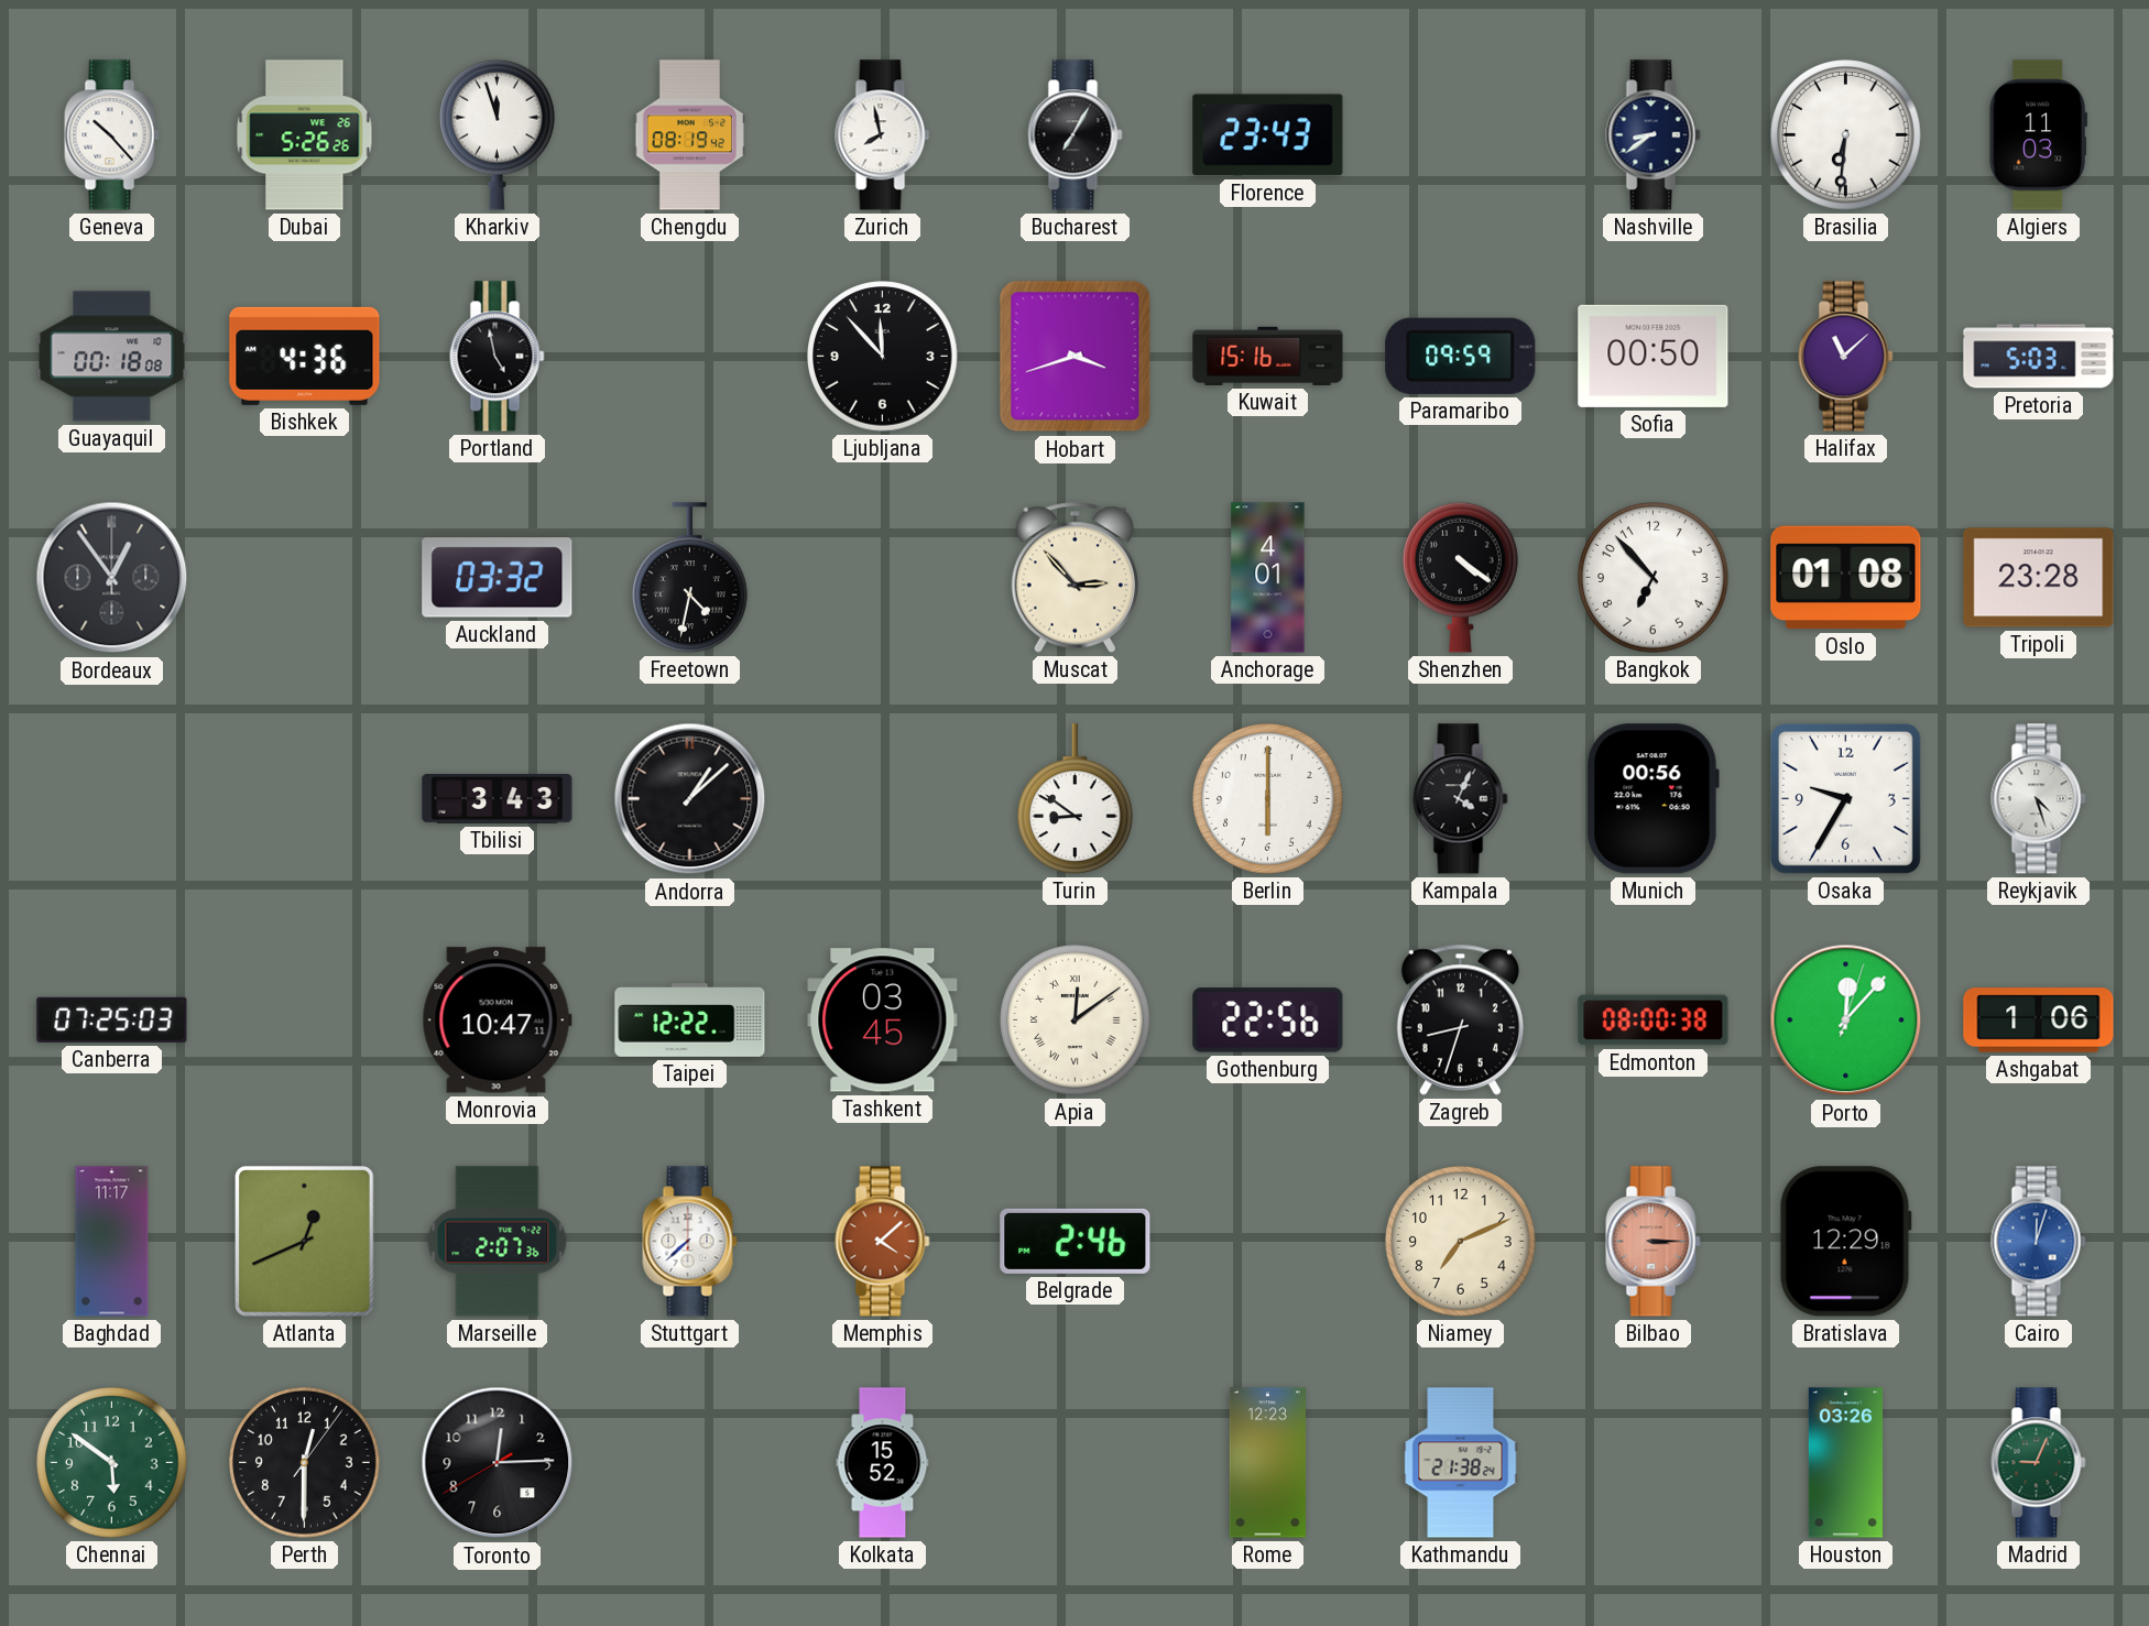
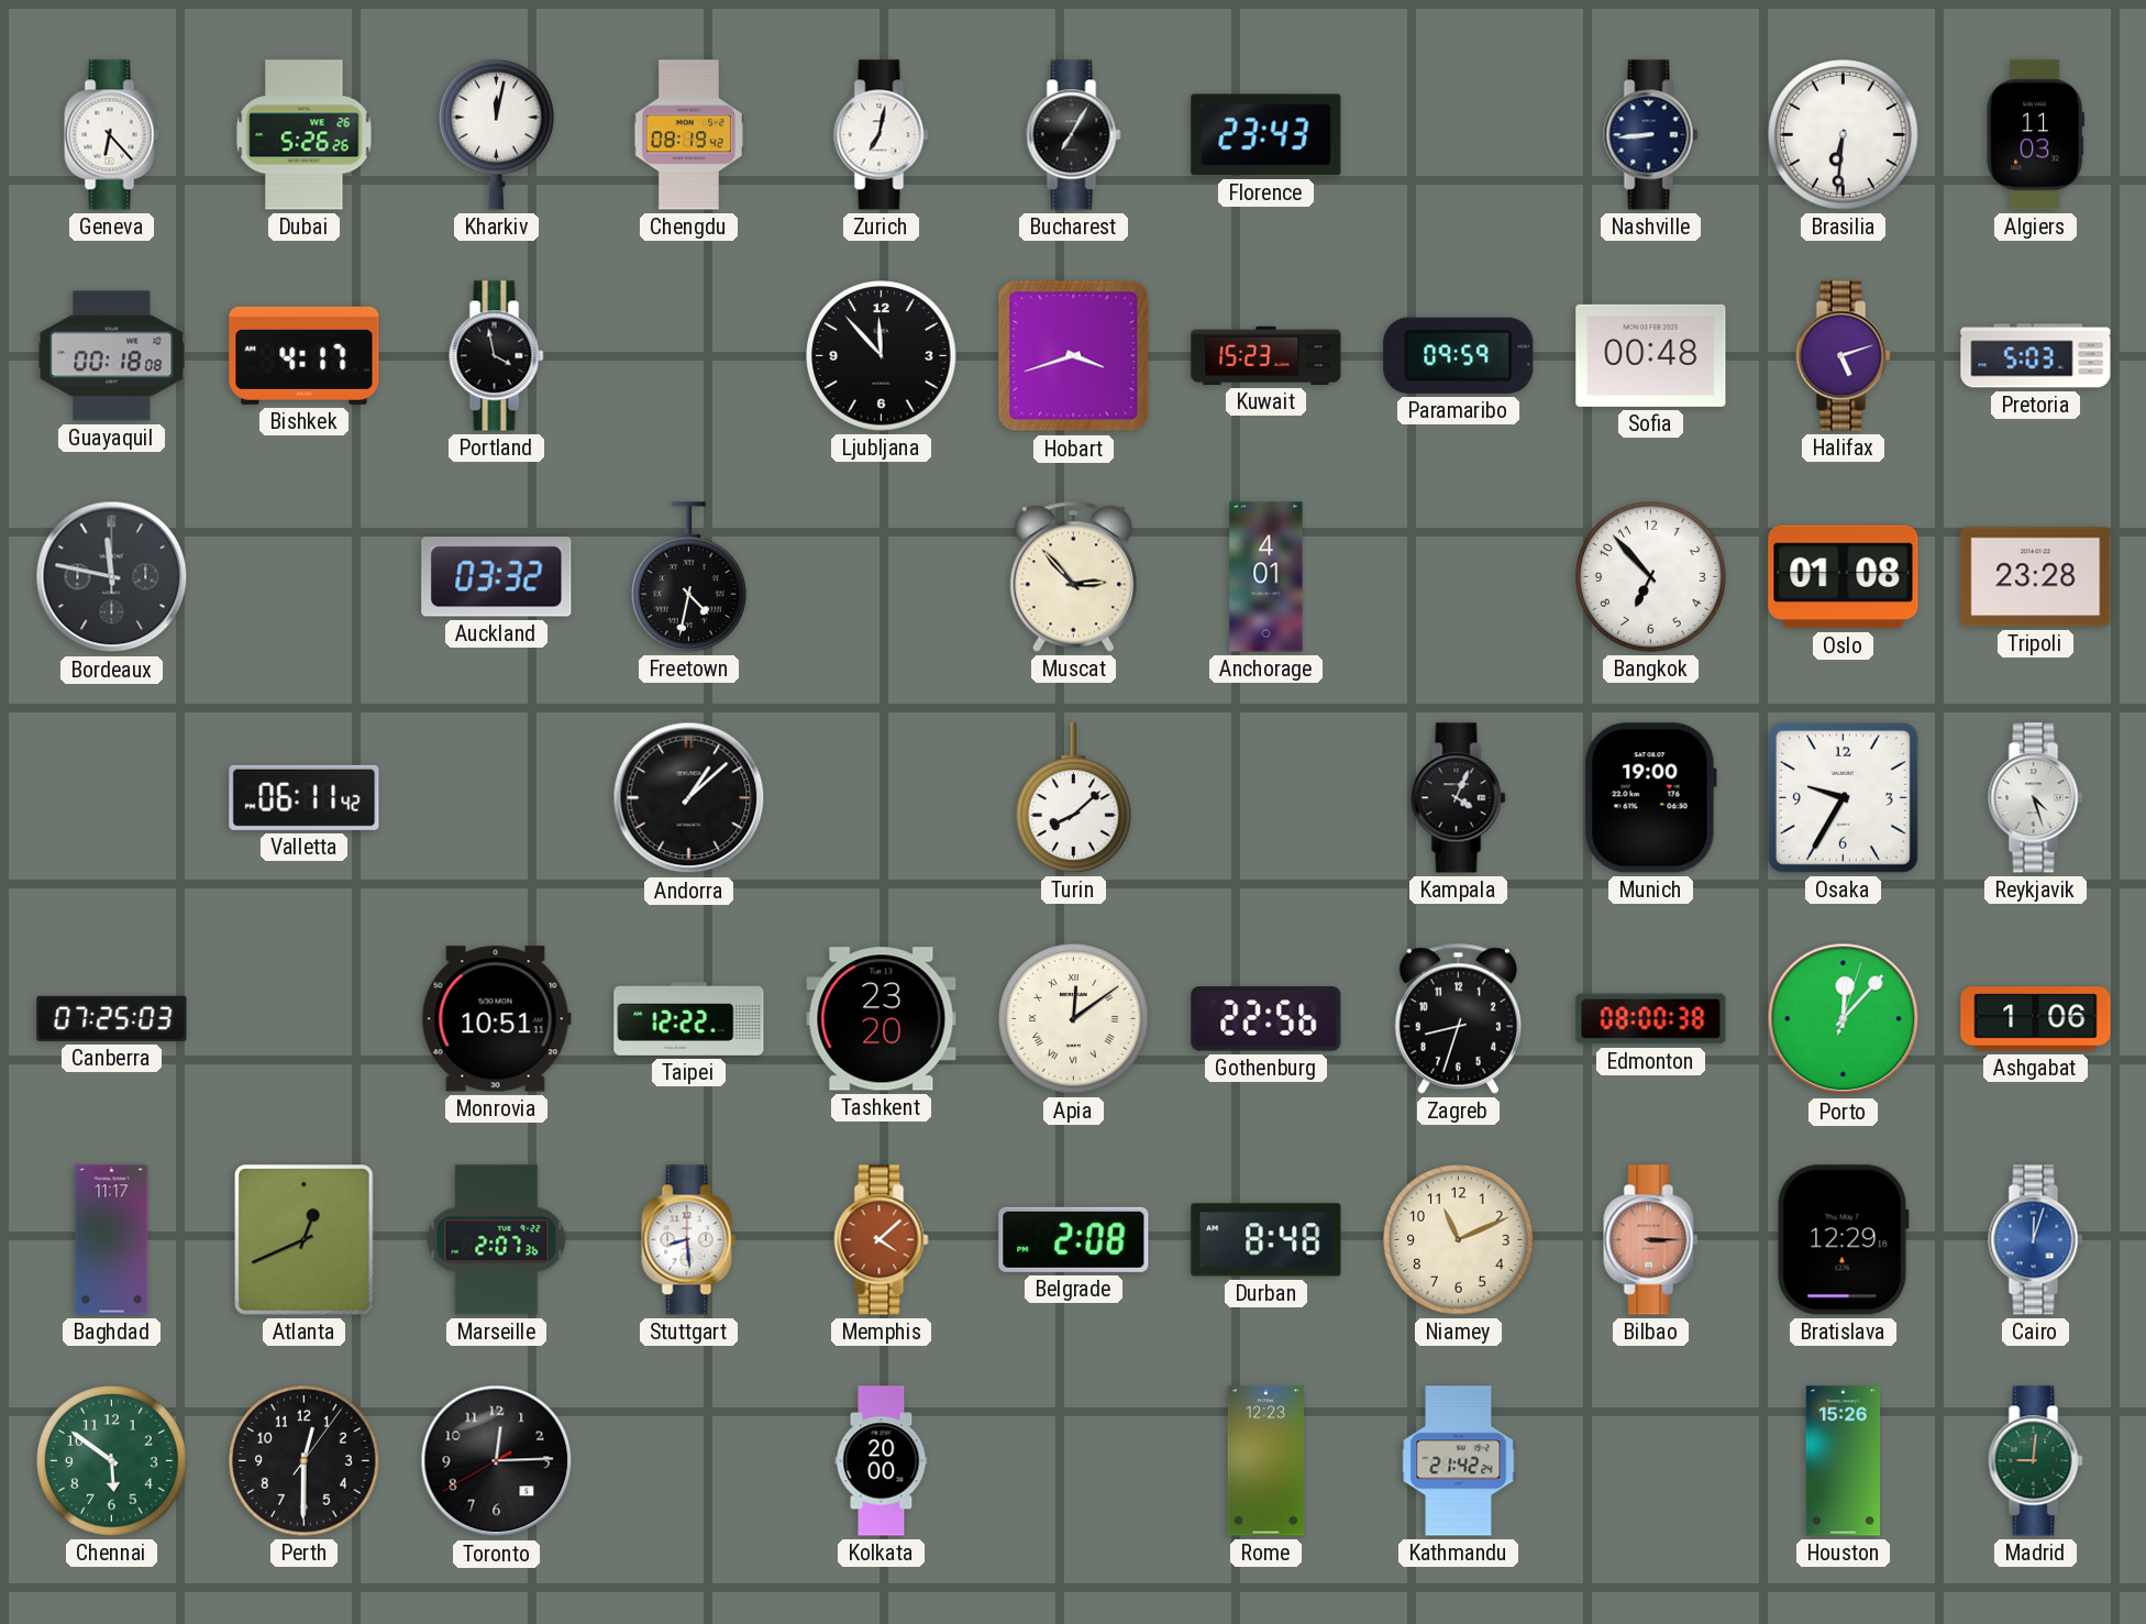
Geneva: 10:23 -> 6:23 (112, 135)
Kharkiv: 11:57 -> 12:02 (497, 134)
Zurich: 7:58 -> 7:02 (882, 135)
Nashville: 8:39 -> 8:44 (1651, 135)
Bishkek: 4:36 -> 4:17 (305, 355)
Portland: 4:58 -> 3:58 (497, 356)
Kuwait: 15:16 -> 15:23 (1266, 355)
Sofia: 00:50 -> 00:48 (1651, 355)
Halifax: 11:08 -> 5:12 (1844, 356)
Bordeaux: 12:54 -> 11:47 (112, 577)
Shenzhen: 4:21 -> none (1461, 577)
Valletta: none -> 06:11 (305, 797)
Tbilisi: 3:43 -> none (498, 799)
Turin: 8:51 -> 8:08 (1074, 798)
Berlin: 6:00 -> none (1268, 799)
Munich: 00:56 -> 19:00 (1650, 798)
Monrovia: 10:47 -> 10:51 (496, 1019)
Tashkent: 03:45 -> 23:20 (882, 1019)
Stuttgart: 7:38 -> 8:29 (689, 1240)
Belgrade: 2:46 -> 2:08 (1074, 1239)
Durban: none -> 8:48 (1266, 1240)
Niamey: 7:11 -> 11:11 (1459, 1240)
Kolkata: 15:52 -> 20:00 (882, 1461)
Kathmandu: 21:38 -> 21:42 (1459, 1461)
Houston: 03:26 -> 15:26 (1843, 1461)
Madrid: 9:04 -> 9:01 (2036, 1461)
